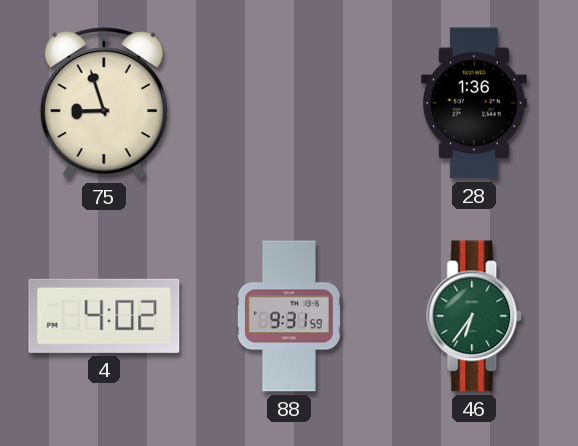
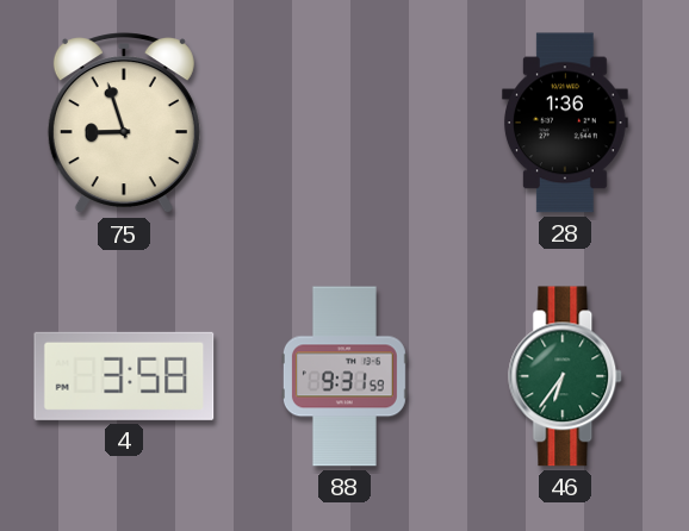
4: 4:02 -> 3:58 (124, 376)
